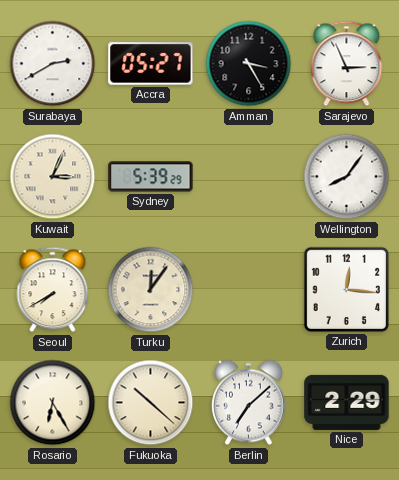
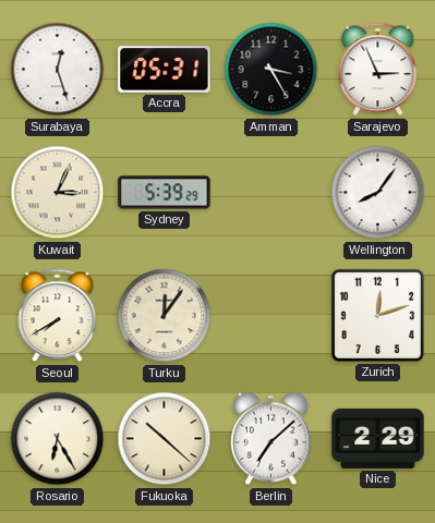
Surabaya: 2:40 -> 12:27 (58, 70)
Accra: 05:27 -> 05:31 (165, 70)
Zurich: 12:16 -> 12:12 (377, 315)
